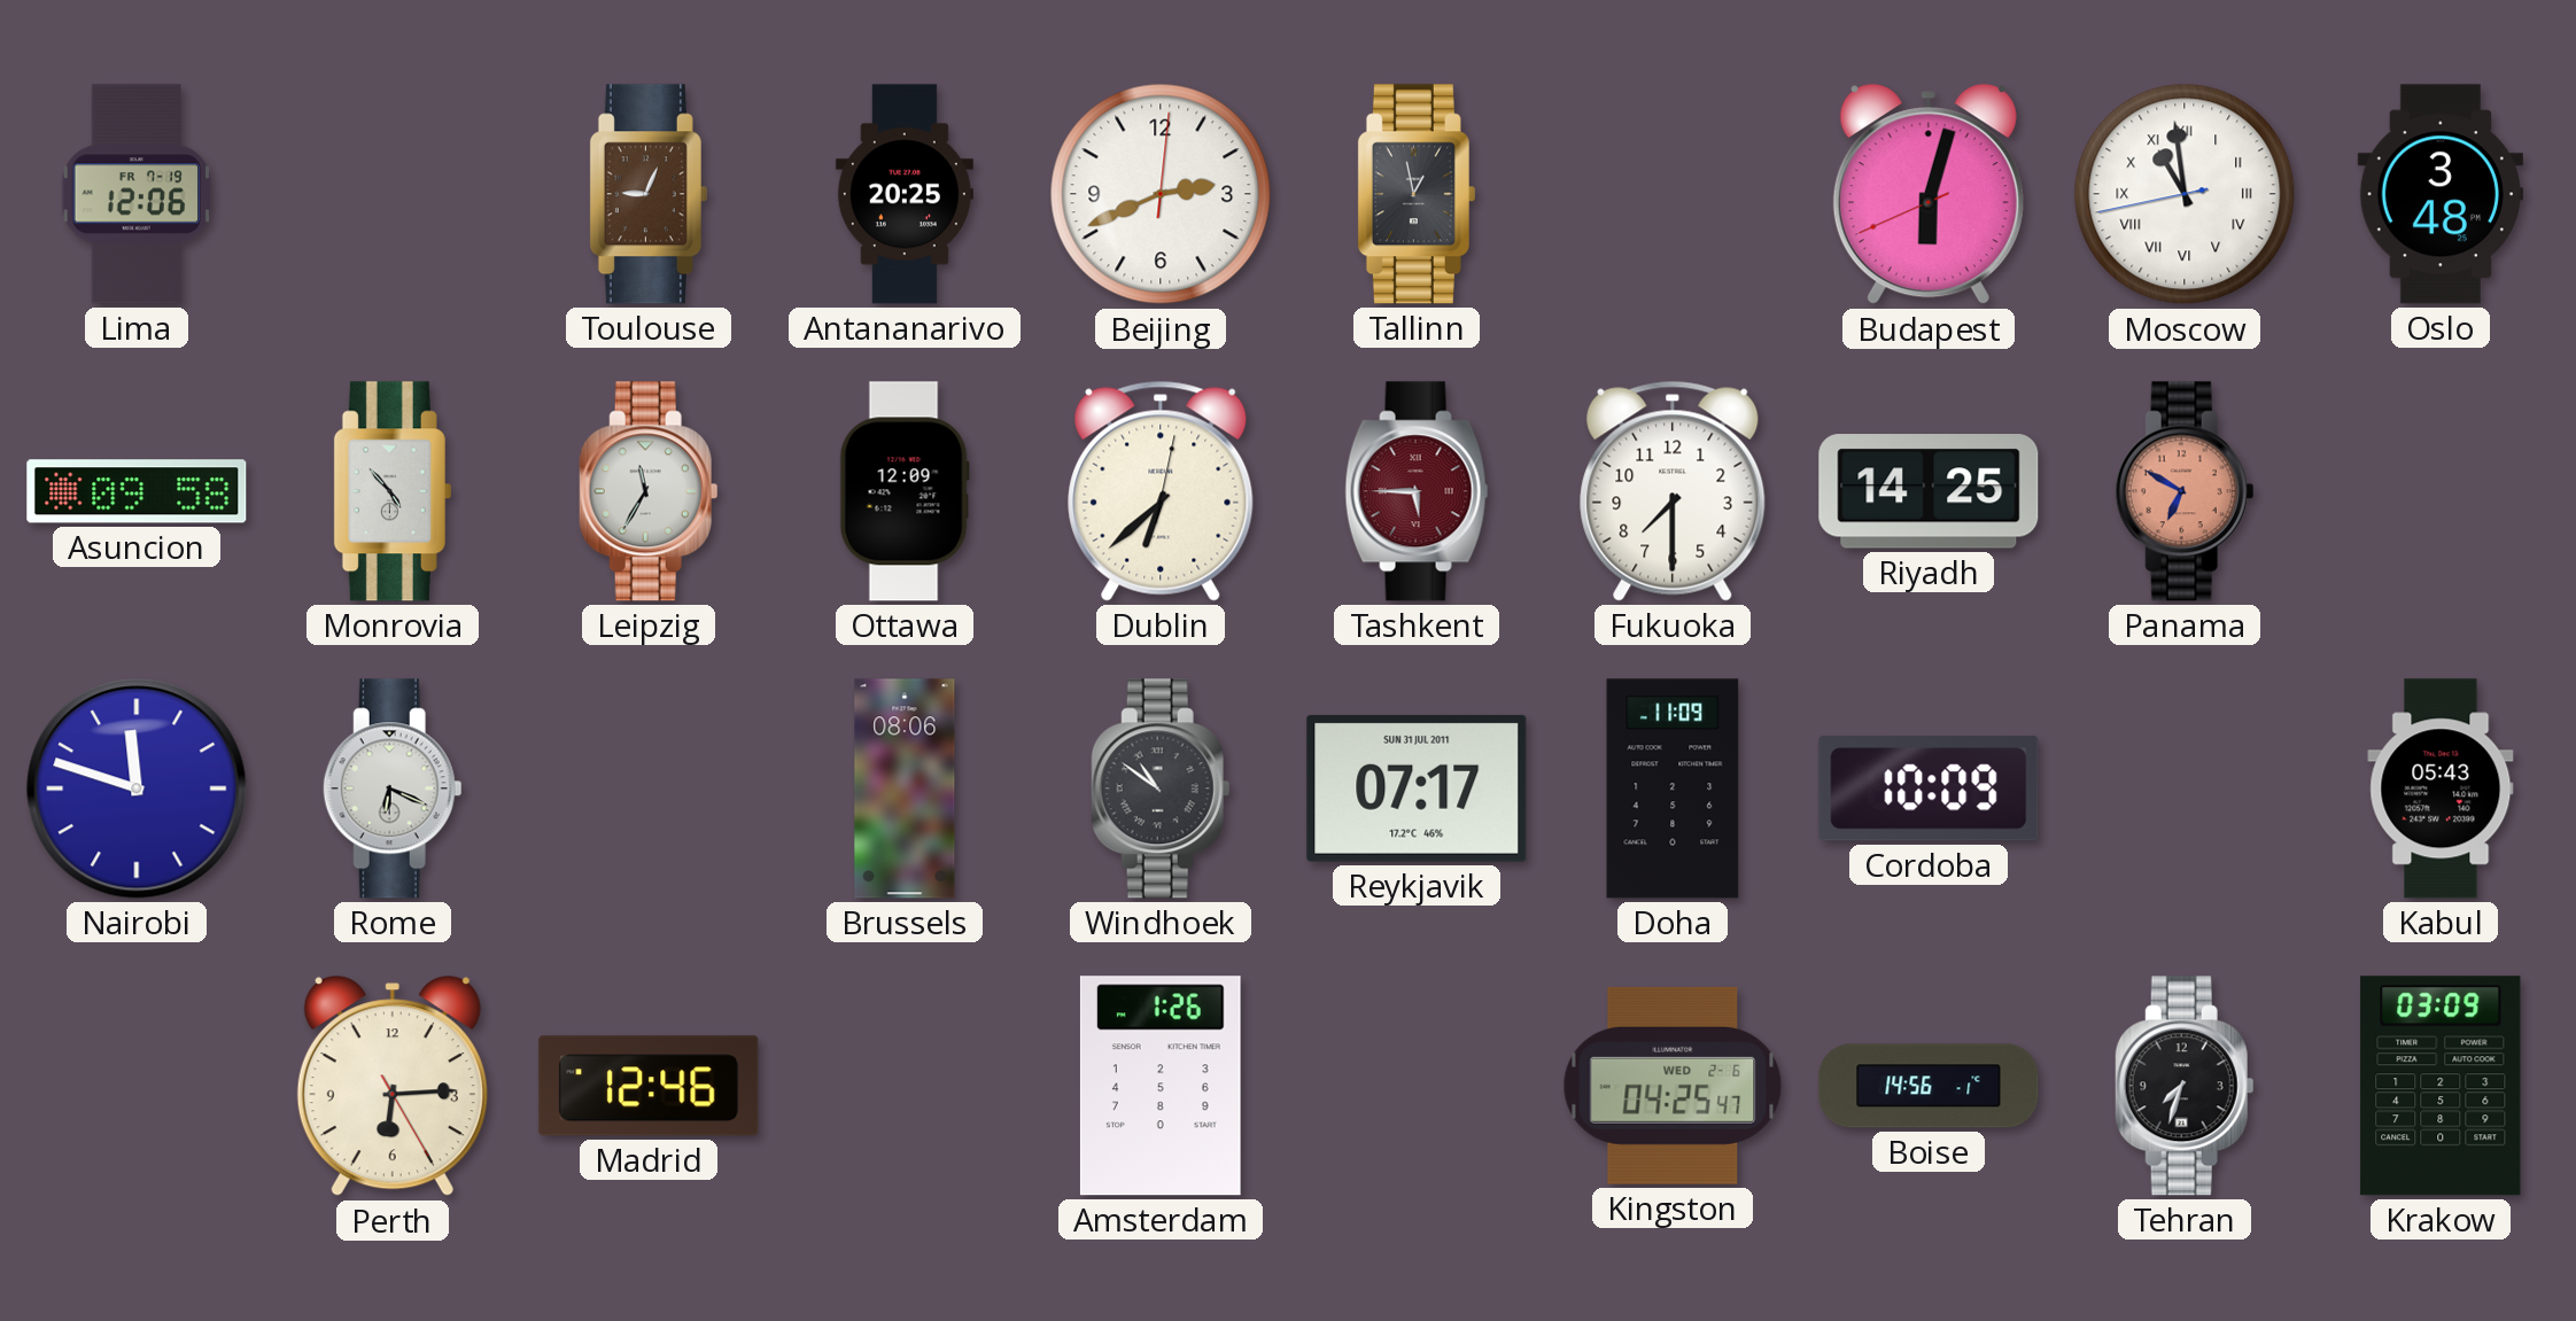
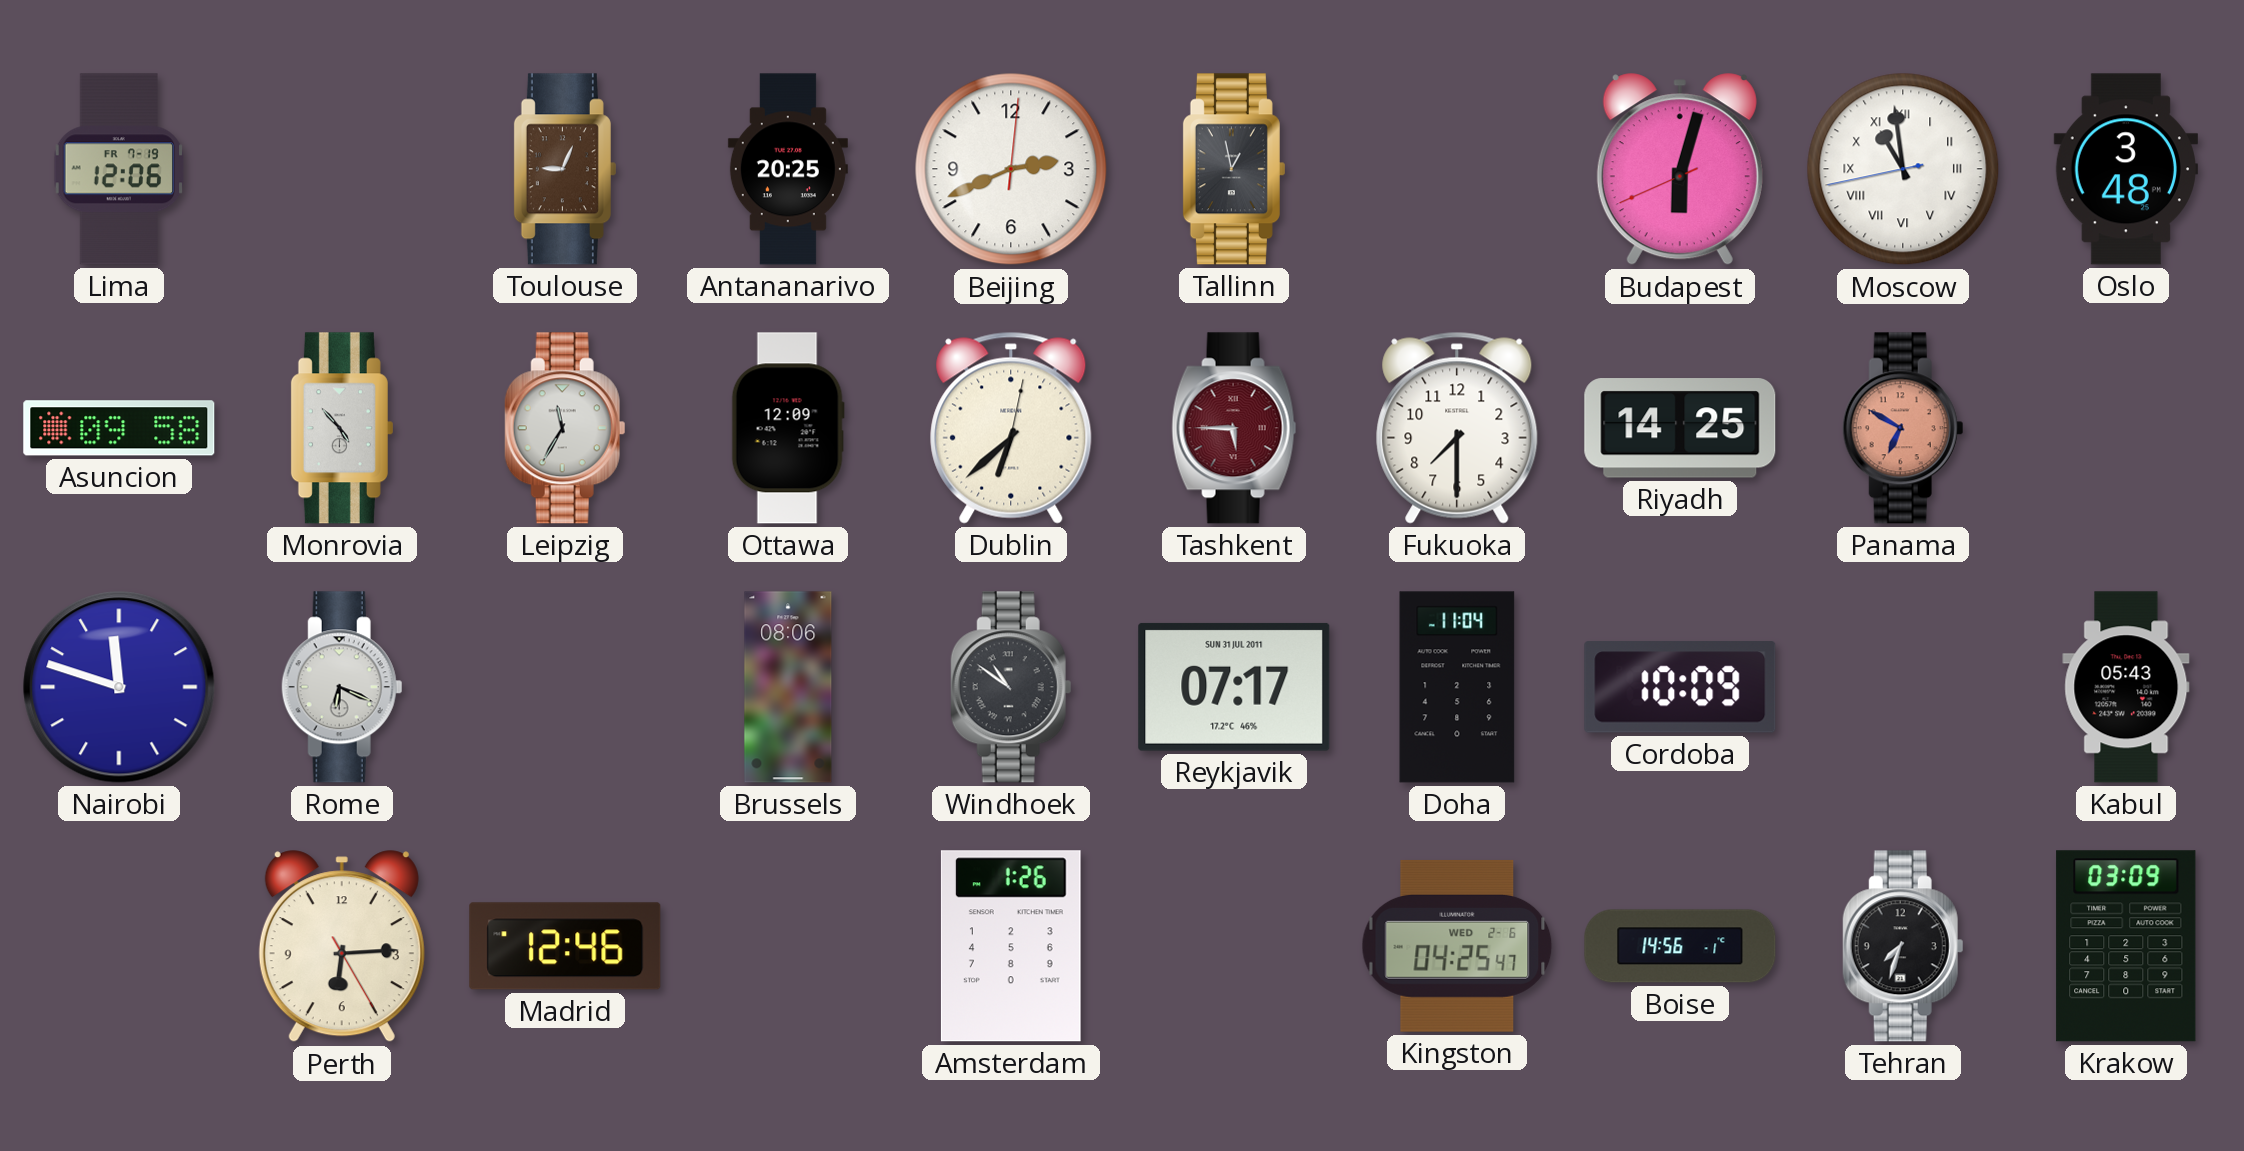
Doha: 11:09 -> 11:04 (1457, 687)
